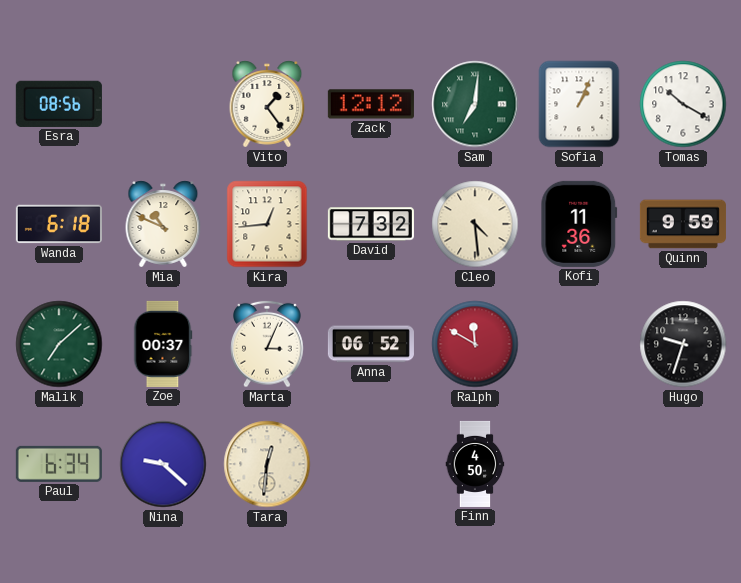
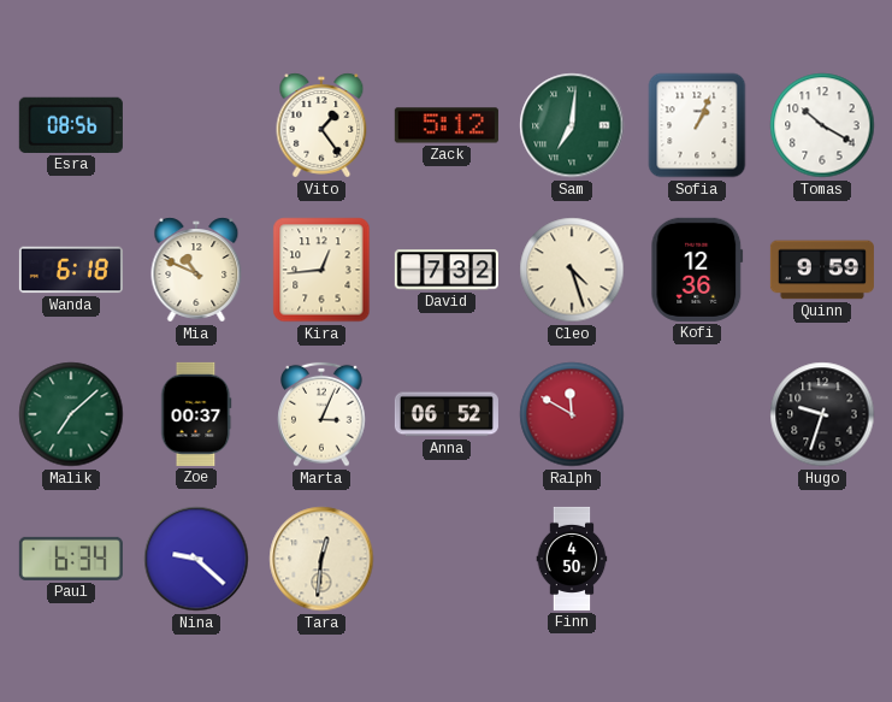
Zack: 12:12 -> 5:12 (447, 125)
Cleo: 4:29 -> 4:27 (572, 270)
Kofi: 11:36 -> 12:36 (697, 270)
